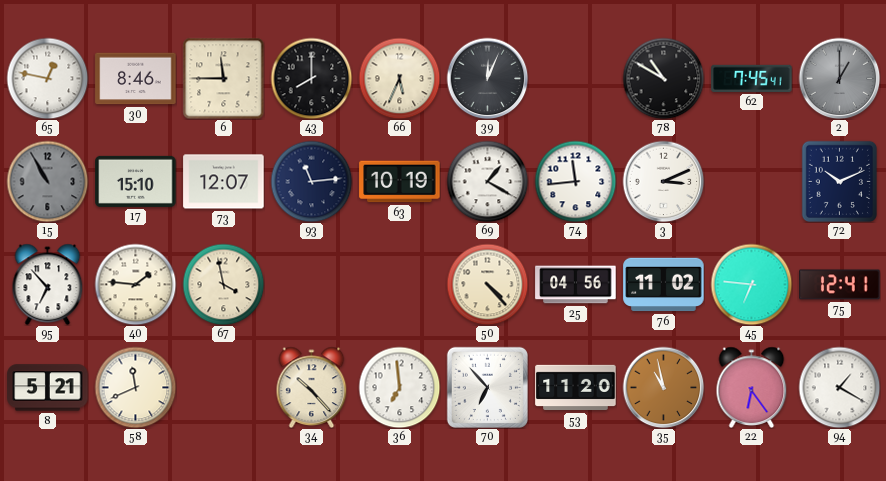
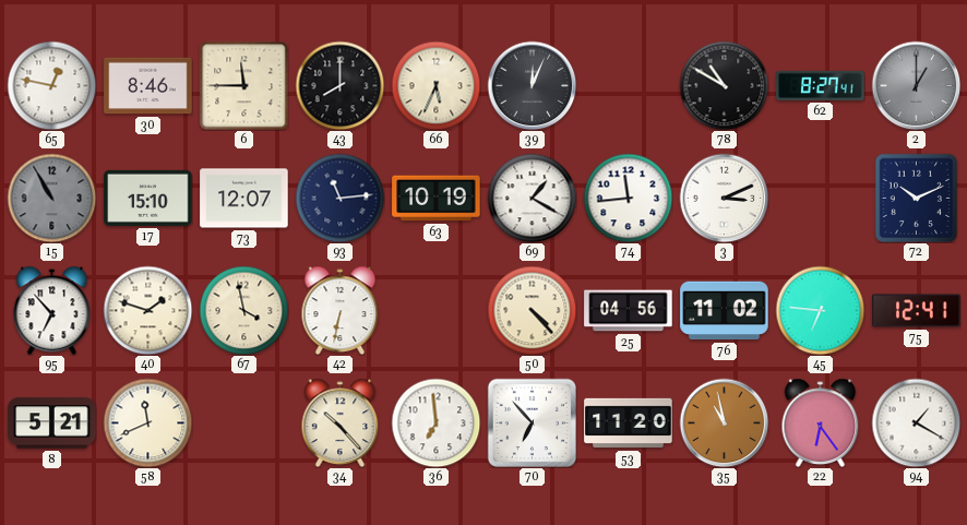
62: 7:45 -> 8:27 (821, 85)
40: 1:46 -> 1:48 (147, 310)
42: none -> 6:32 (341, 310)
